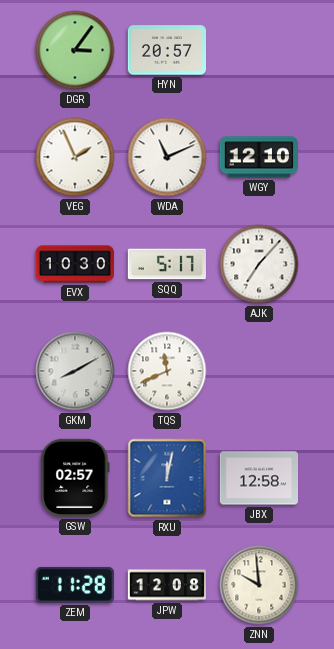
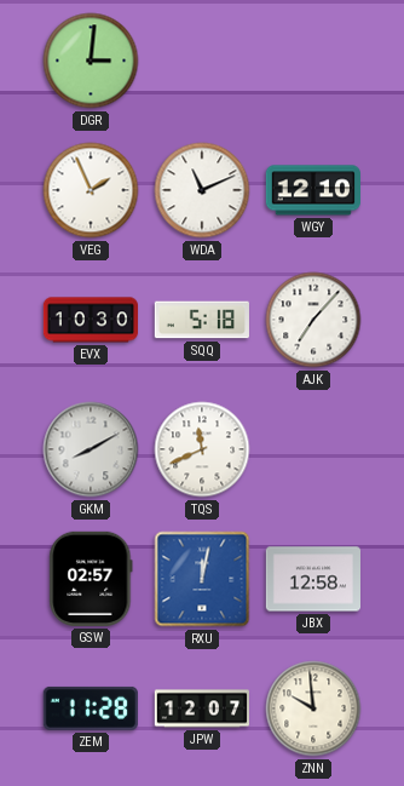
DGR: 3:06 -> 3:01 (91, 61)
HYN: 20:57 -> none (166, 50)
SQQ: 5:17 -> 5:18 (202, 320)
JPW: 12:08 -> 12:07 (201, 708)
